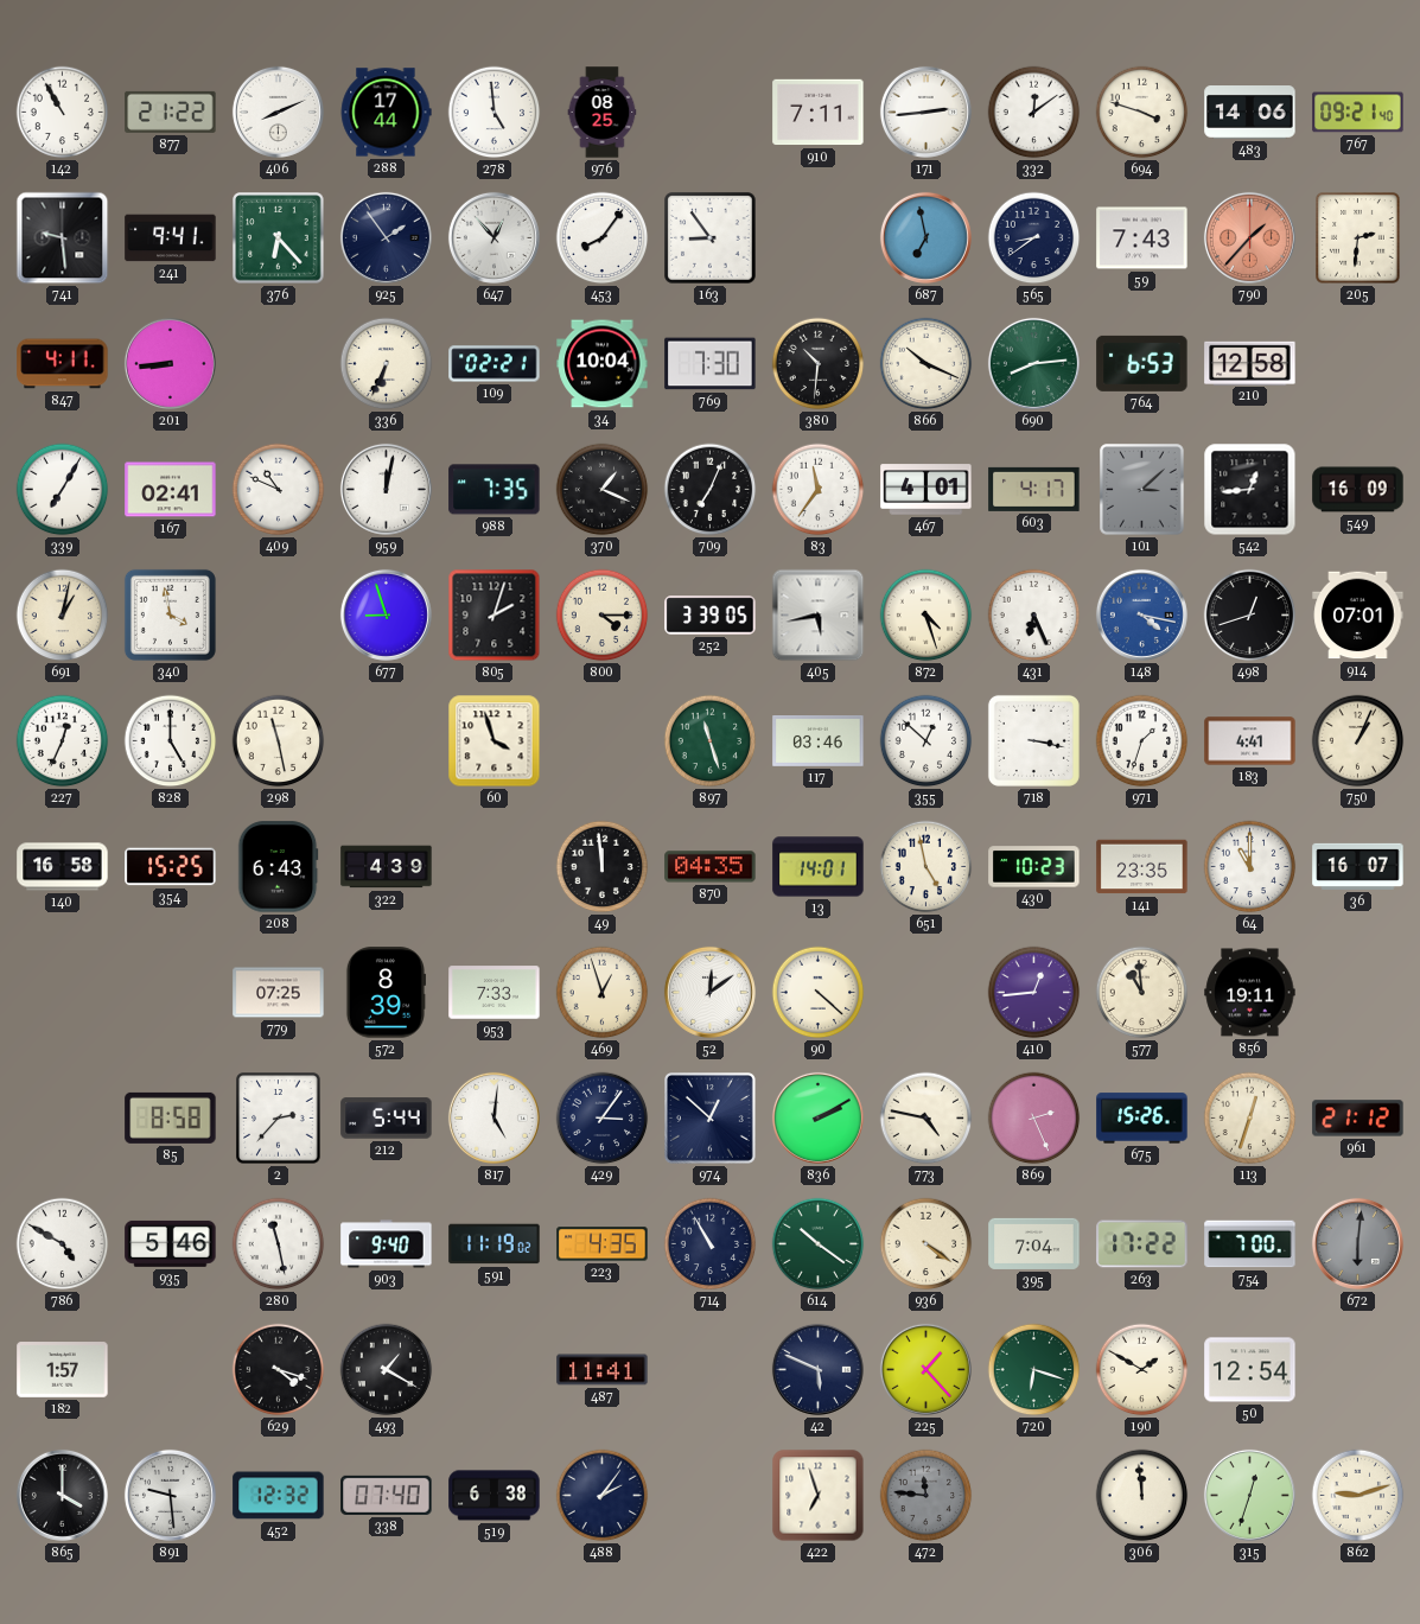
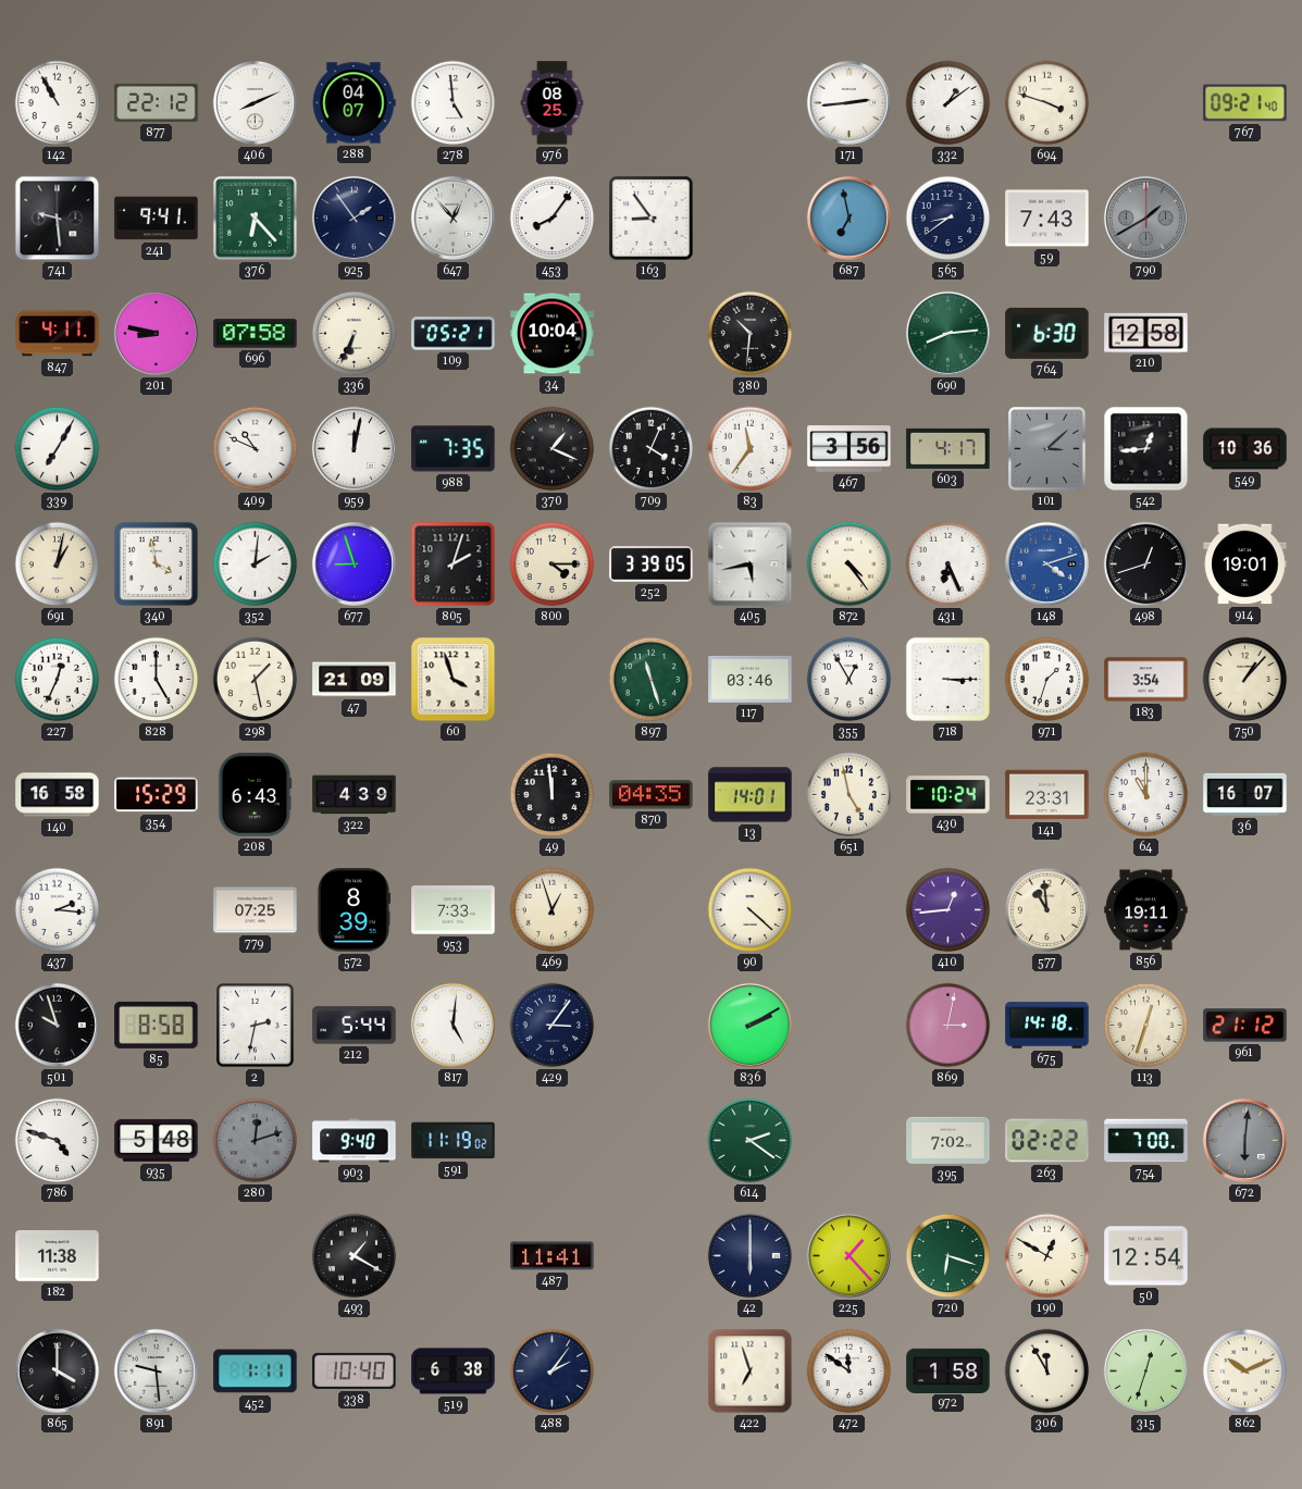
877: 21:22 -> 22:12 (157, 102)
288: 17:44 -> 04:07 (354, 103)
910: 7:11 -> none (819, 113)
332: 12:09 -> 1:09 (948, 103)
483: 14:06 -> none (1250, 113)
790: 1:37 -> 1:40 (1145, 218)
790 dial: salmon -> grey (1145, 218)
205: 2:31 -> none (1358, 238)
201: 8:44 -> 8:47 (156, 333)
696: none -> 07:58 (256, 334)
109: 02:21 -> 05:21 (454, 334)
769: 7:30 -> none (711, 364)
866: 10:19 -> none (926, 364)
764: 6:53 -> 6:30 (1047, 333)
167: 02:41 -> none (171, 490)
709: 7:04 -> 4:04 (652, 449)
467: 4:01 -> 3:56 (850, 449)
549: 16:09 -> 10:36 (1245, 449)
352: none -> 2:01 (256, 564)
872: 4:27 -> 4:24 (850, 564)
148: 4:17 -> 4:12 (1046, 563)
914: 07:01 -> 19:01 (1245, 564)
298: 11:28 -> 1:28 (256, 680)
47: none -> 21:09 (355, 680)
355: 12:52 -> 12:55 (850, 680)
718: 3:17 -> 3:15 (947, 679)
183: 4:41 -> 3:54 (1146, 680)
750: 1:04 -> 1:07 (1245, 680)
354: 15:25 -> 15:29 (157, 795)
430: 10:23 -> 10:24 (948, 795)
141: 23:35 -> 23:31 (1047, 795)
437: none -> 2:16 (58, 910)
52: 12:09 -> none (709, 992)
501: none -> 9:57 (57, 1025)
2: 2:37 -> 2:32 (256, 1026)
974: 12:52 -> none (711, 1119)
773: 4:47 -> none (926, 1119)
869: 2:26 -> 3:02 (948, 1026)
675: 15:26 -> 14:18 (1047, 1026)
786: 4:50 -> 4:48 (58, 1141)
935: 5:46 -> 5:48 (157, 1140)
280: 11:28 -> 12:12 (256, 1141)
280 dial: white -> grey (256, 1141)
223: 4:35 -> none (603, 1244)
714: 10:55 -> none (711, 1244)
614: 10:21 -> 2:21 (751, 1141)
936: 4:21 -> none (926, 1244)
395: 7:04 -> 7:02 (948, 1140)
263: 17:22 -> 02:22 (1047, 1141)
182: 1:57 -> 11:38 (58, 1256)
629: 4:18 -> none (279, 1370)
42: 5:49 -> 6:00 (749, 1255)
190: 1:50 -> 12:50 (1047, 1256)
452: 12:32 -> 1:11 (256, 1372)
338: 07:40 -> 10:40 (355, 1370)
472: 11:46 -> 11:51 (850, 1372)
472 dial: grey -> white (850, 1372)
972: none -> 1:58 (948, 1370)
306: 11:59 -> 11:55 (1047, 1372)
862: 9:12 -> 10:11 (1245, 1372)
